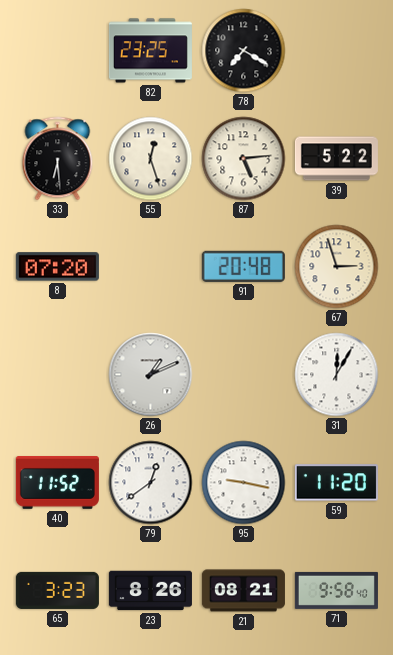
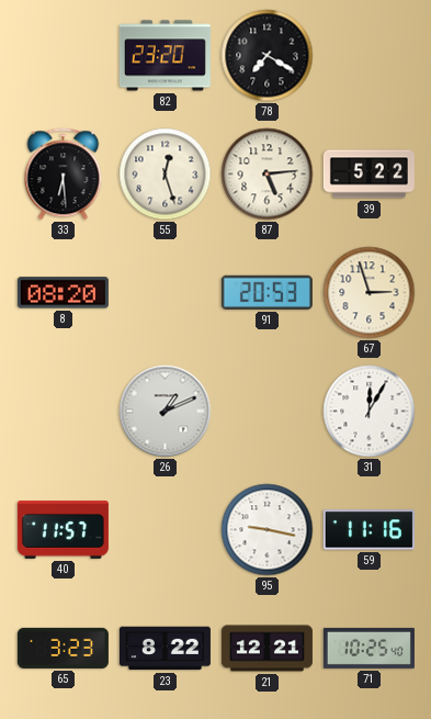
82: 23:25 -> 23:20 (165, 56)
8: 07:20 -> 08:20 (63, 293)
91: 20:48 -> 20:53 (266, 292)
40: 11:52 -> 11:57 (63, 530)
79: 12:39 -> none (151, 483)
59: 11:20 -> 11:16 (368, 530)
23: 8:26 -> 8:22 (165, 649)
21: 08:21 -> 12:21 (266, 649)
71: 9:58 -> 10:25 (368, 648)
